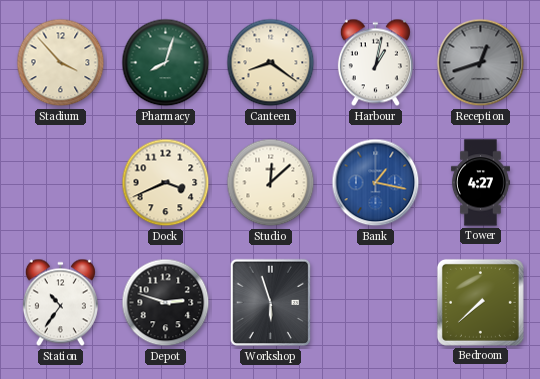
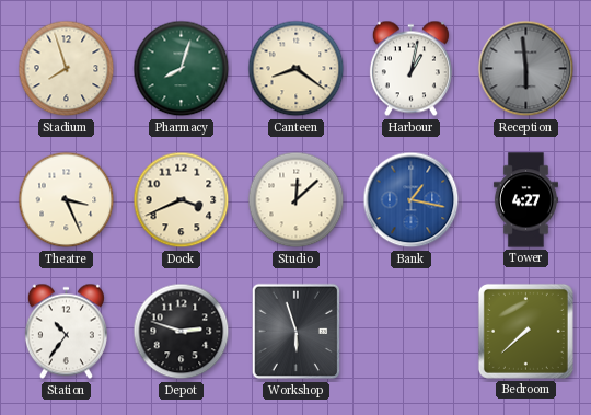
Stadium: 3:53 -> 7:57 (67, 69)
Reception: 12:42 -> 5:59 (526, 69)
Theatre: none -> 3:26 (67, 200)
